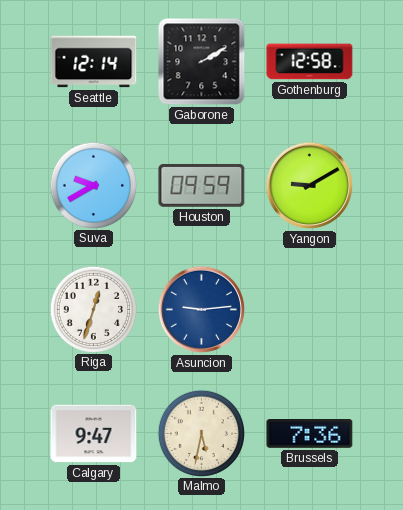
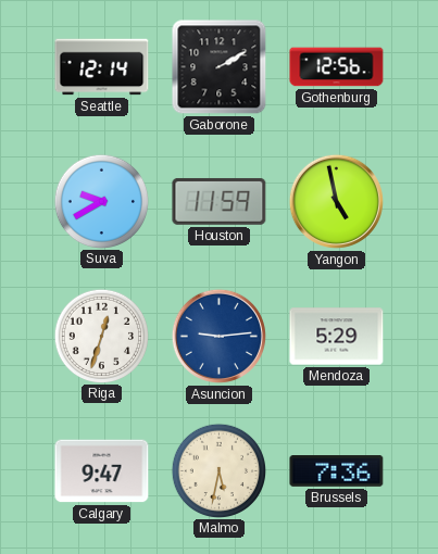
Gothenburg: 12:58 -> 12:56 (337, 67)
Houston: 09:59 -> 11:59 (220, 201)
Yangon: 9:10 -> 4:58 (336, 201)
Mendoza: none -> 5:29 (337, 337)
